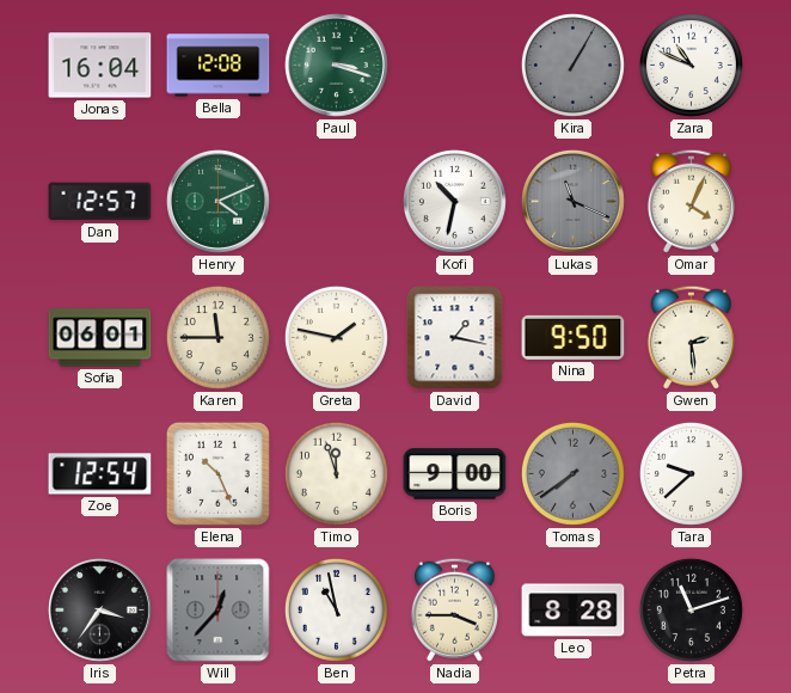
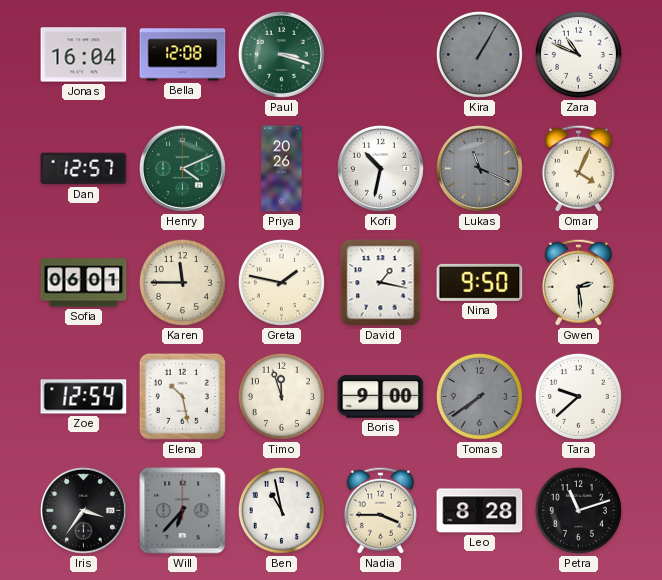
Priya: none -> 20:26 (282, 169)
Elena: 10:26 -> 10:28 (182, 396)
Will: 12:37 -> 6:37 (183, 511)
